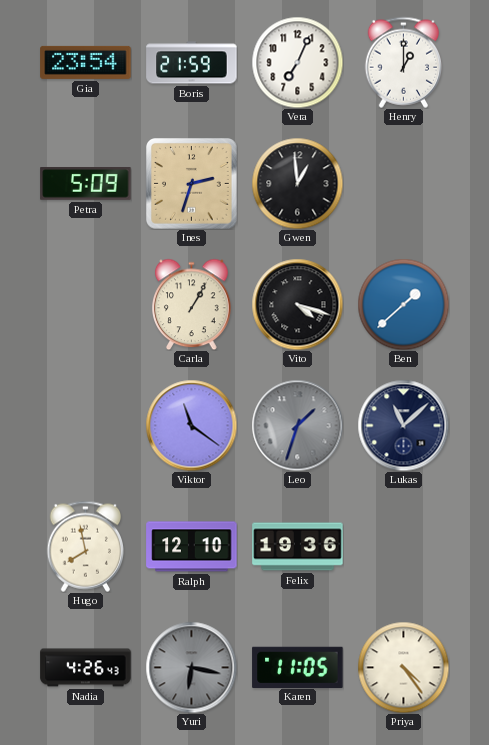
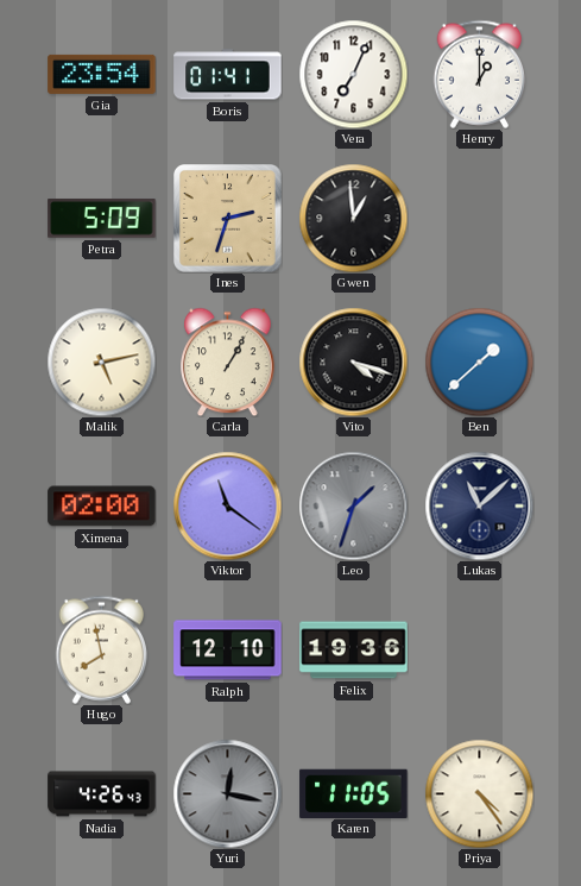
Boris: 21:59 -> 01:41 (228, 75)
Malik: none -> 5:13 (101, 362)
Ximena: none -> 02:00 (102, 507)
Yuri: 6:17 -> 12:17 (227, 793)
